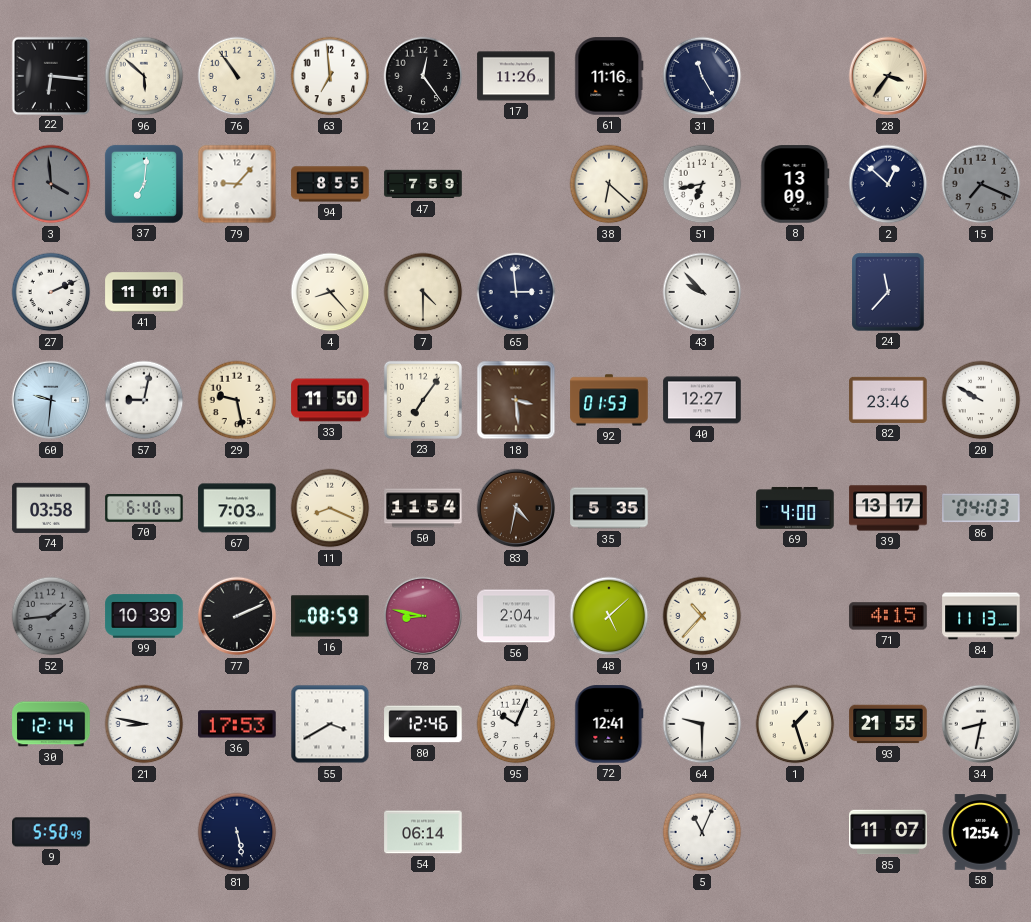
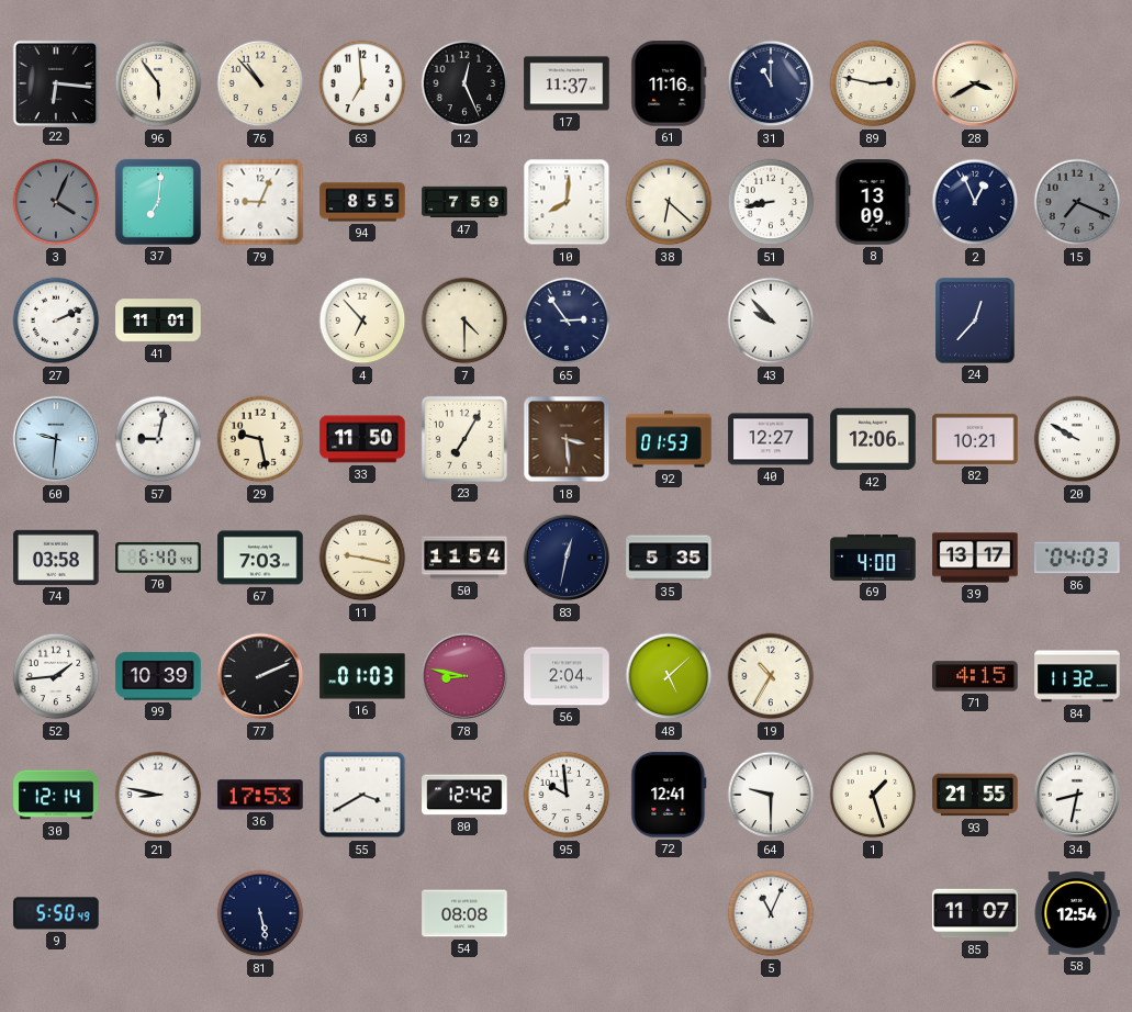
96: 5:52 -> 5:54 (158, 83)
76: 10:54 -> 10:53 (260, 83)
12: 12:24 -> 12:26 (464, 83)
17: 11:26 -> 11:37 (567, 83)
31: 11:25 -> 11:00 (771, 83)
89: none -> 2:47 (873, 83)
28: 3:36 -> 3:40 (975, 83)
3: 3:59 -> 4:04 (56, 202)
79: 9:07 -> 9:04 (260, 202)
10: none -> 8:01 (567, 202)
51: 6:43 -> 8:43 (771, 202)
2: 12:52 -> 12:56 (975, 202)
4: 8:23 -> 6:53 (362, 321)
65: 2:59 -> 2:54 (567, 321)
24: 11:37 -> 12:37 (975, 321)
23: 7:06 -> 7:05 (464, 439)
42: none -> 12:06 (873, 439)
82: 23:46 -> 10:21 (975, 439)
11: 8:19 -> 9:17 (362, 558)
83: 4:32 -> 12:32 (567, 558)
83 dial: brown -> navy (567, 558)
52 dial: grey -> white (56, 676)
16: 08:59 -> 01:03 (362, 676)
19: 10:37 -> 10:35 (771, 676)
84: 11:13 -> 11:32 (1077, 676)
80: 12:46 -> 12:42 (464, 795)
95: 10:04 -> 9:59 (567, 795)
54: 06:14 -> 08:08 (464, 913)
